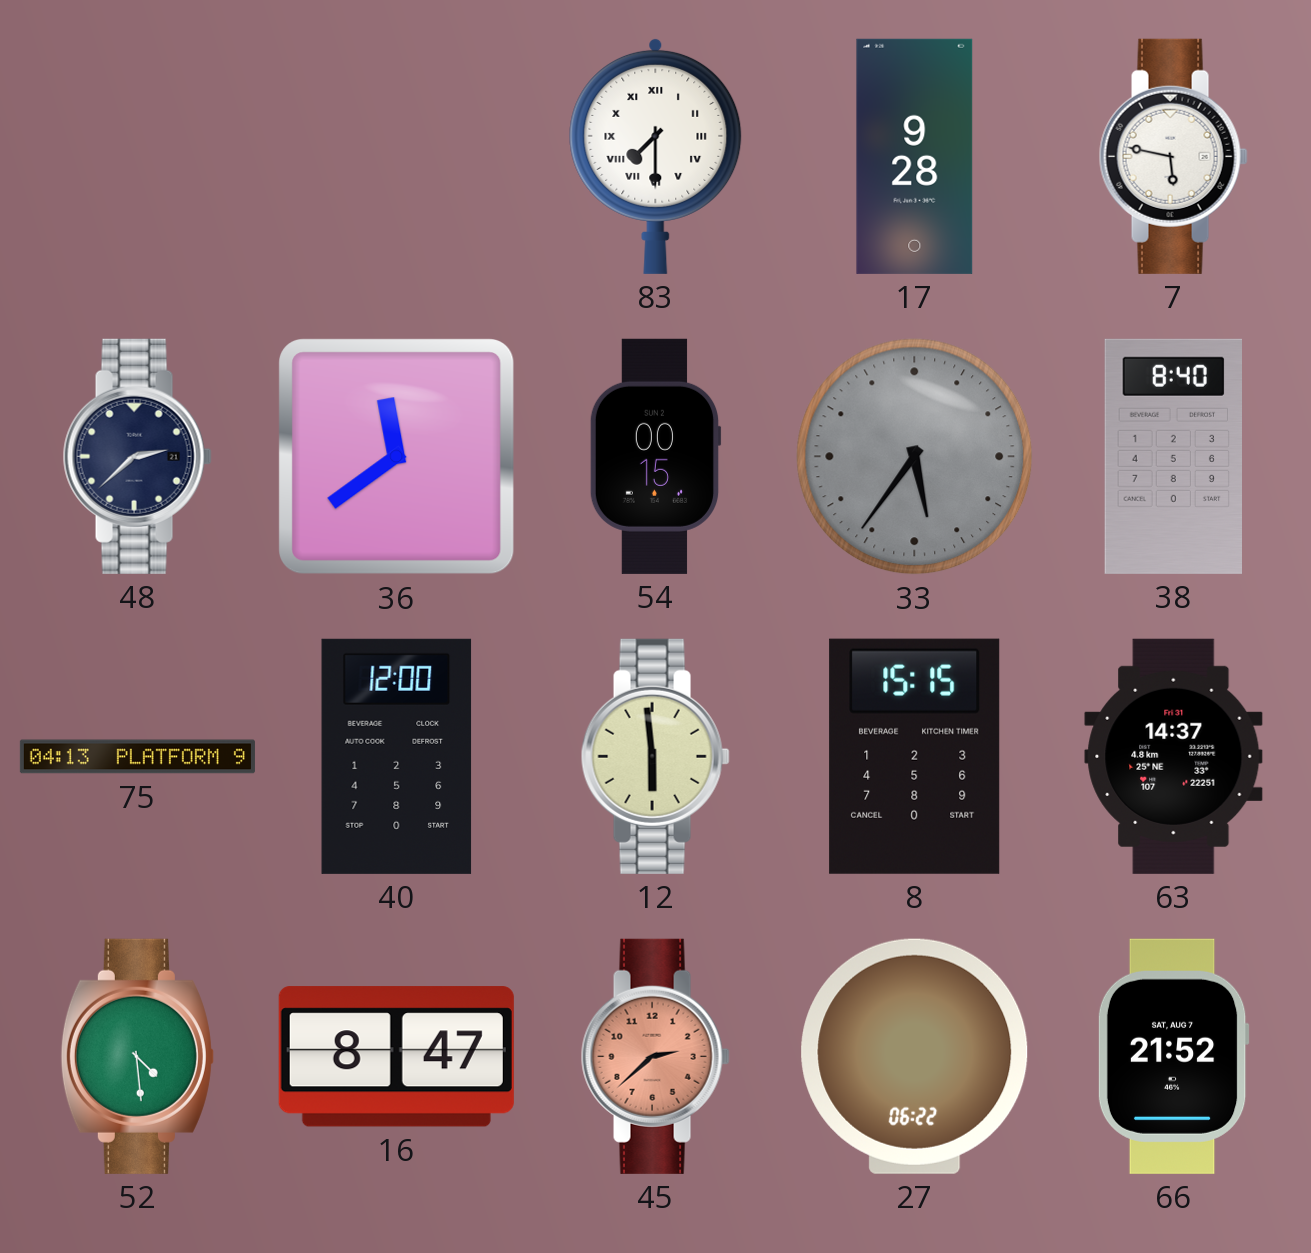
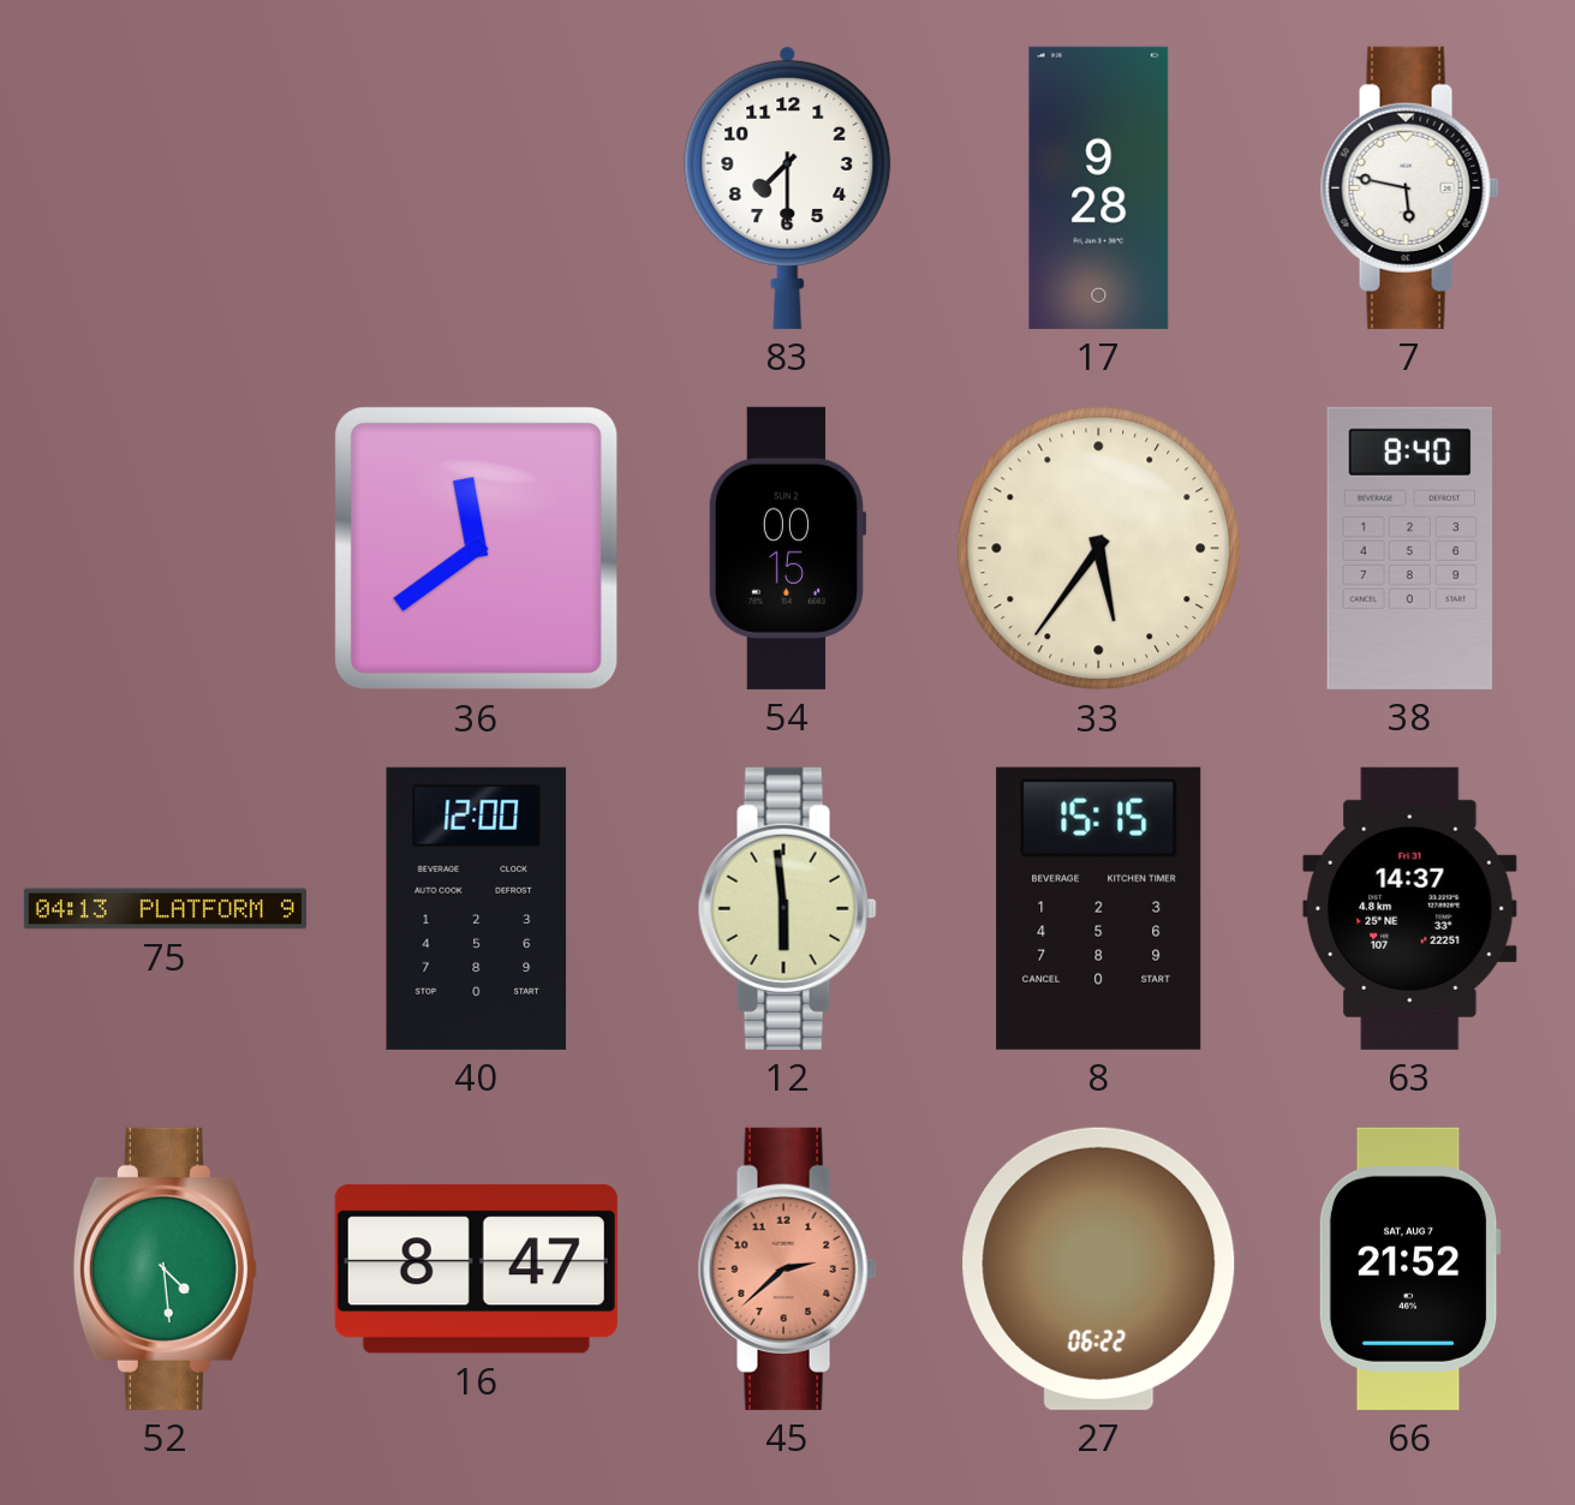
83 numerals: Roman -> Arabic (788, 187)
48: 2:38 -> none (137, 456)
33 dial: grey -> cream (1099, 549)
